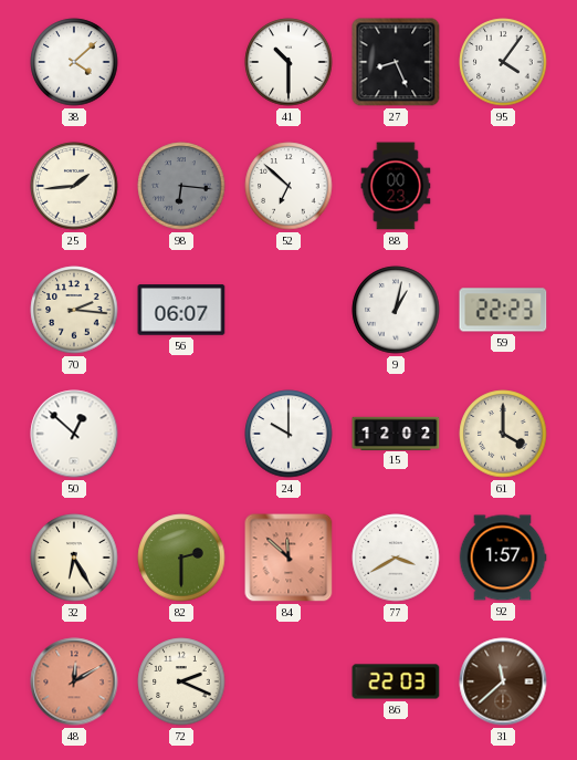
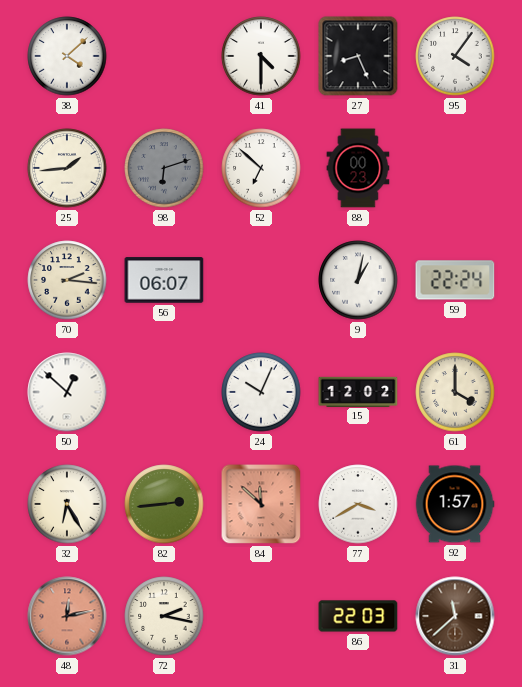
41: 10:30 -> 4:30 (261, 56)
98: 6:16 -> 6:12 (164, 168)
59: 22:23 -> 22:24 (455, 280)
24: 10:00 -> 10:04 (261, 392)
82: 2:30 -> 2:44 (164, 504)
48: 12:10 -> 12:13 (67, 616)
72: 2:19 -> 2:17 (164, 616)
